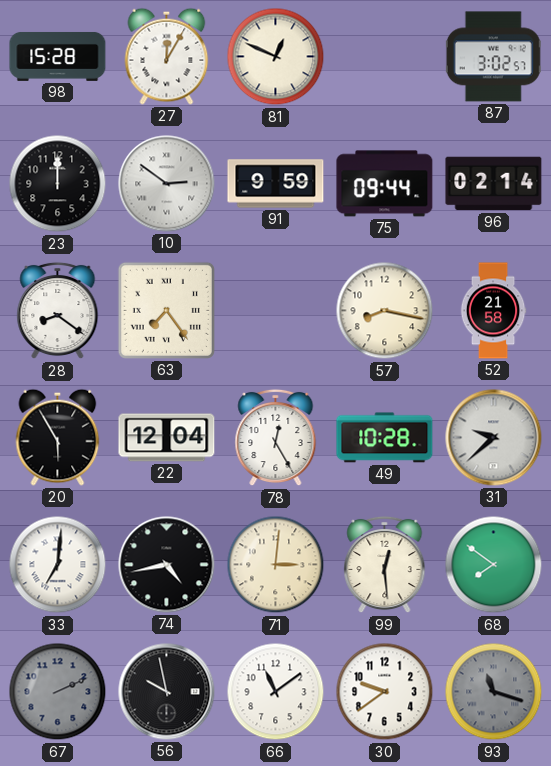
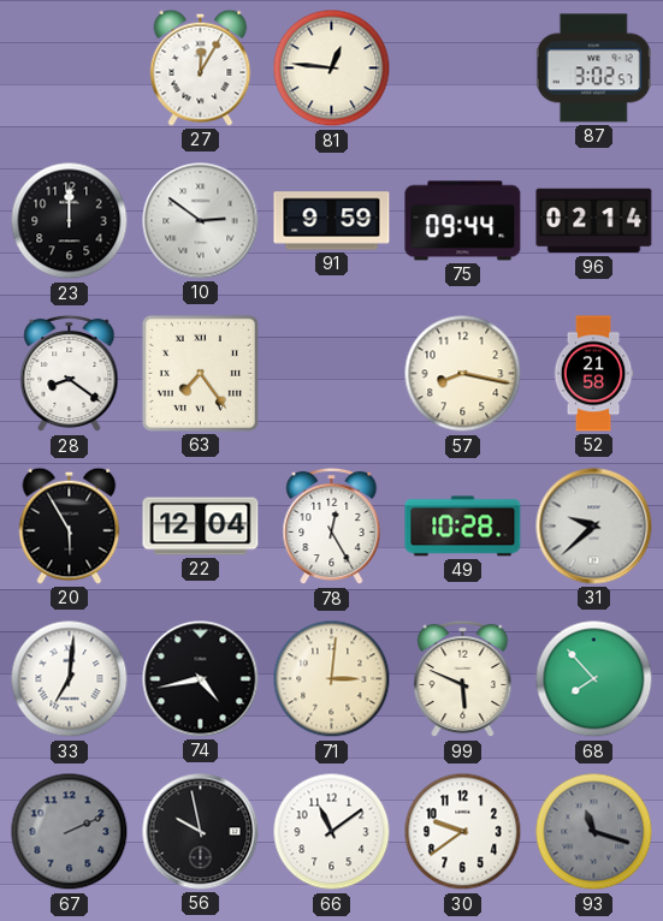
98: 15:28 -> none (58, 56)
81: 12:49 -> 12:46 (332, 69)
99: 12:29 -> 5:49 (463, 679)
68: 7:51 -> 7:53 (594, 679)
